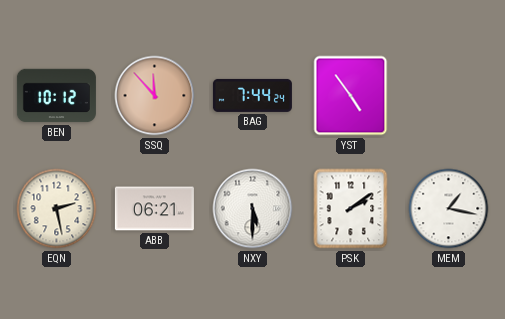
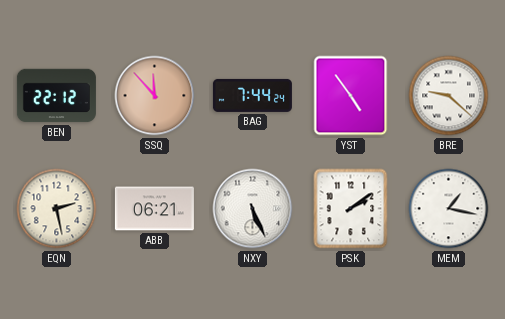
BEN: 10:12 -> 22:12 (56, 96)
BRE: none -> 9:22 (449, 96)
NXY: 5:30 -> 5:26 (253, 209)
